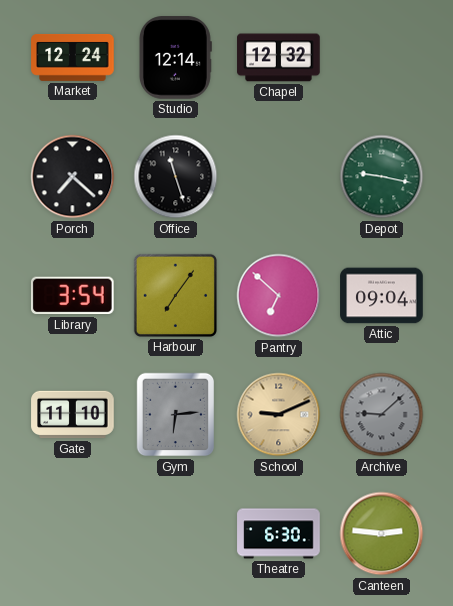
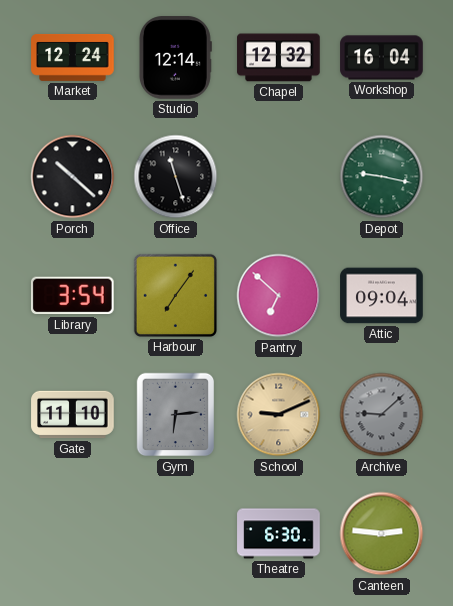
Workshop: none -> 16:04 (382, 58)
Porch: 7:22 -> 10:22 (73, 177)
